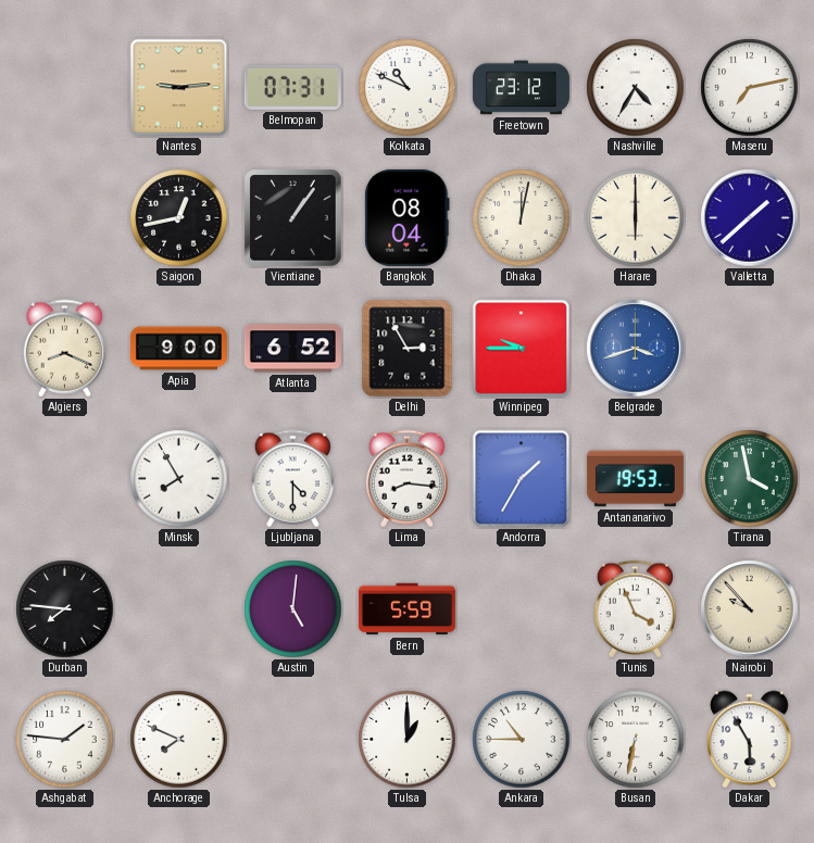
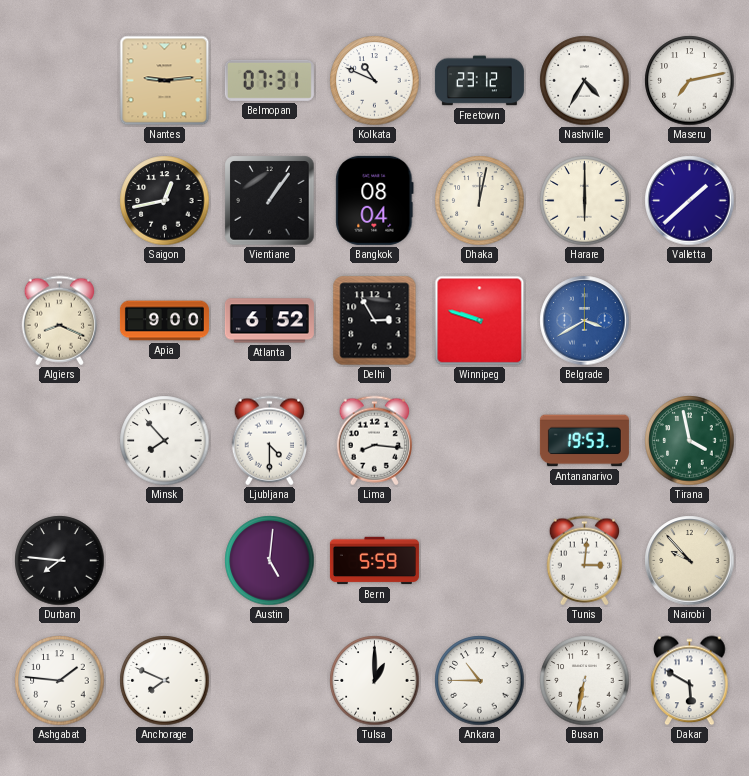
Winnipeg: 9:45 -> 9:48 (480, 321)
Belgrade: 3:42 -> 3:40 (585, 321)
Minsk: 7:55 -> 7:53 (165, 441)
Andorra: 1:35 -> none (522, 479)
Tunis: 3:56 -> 3:01 (584, 561)
Dakar: 5:55 -> 5:50 (690, 681)
